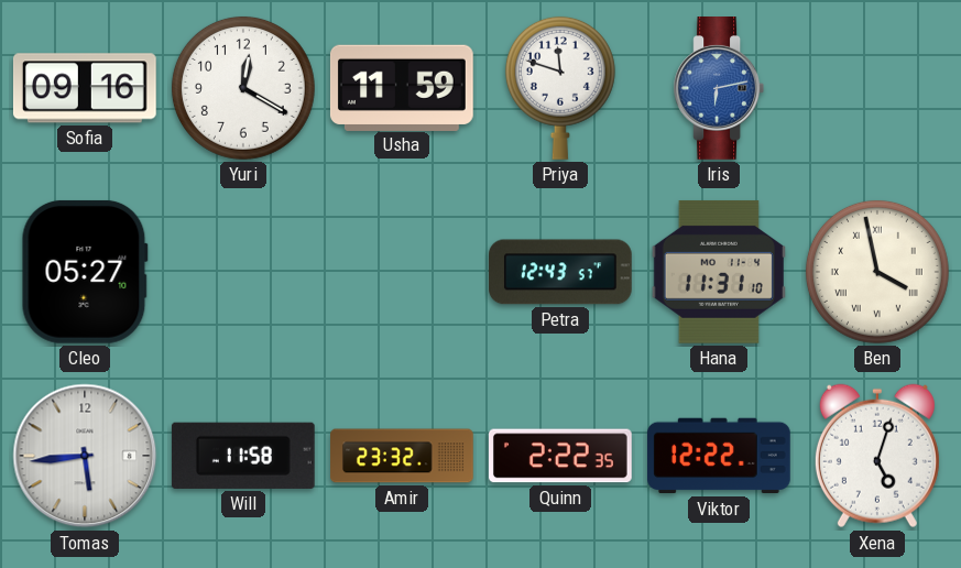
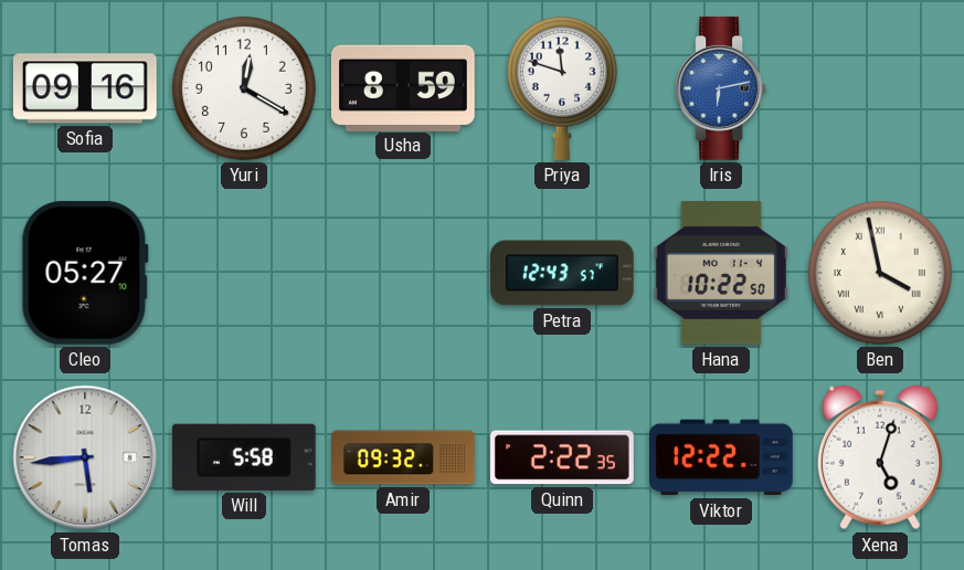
Usha: 11:59 -> 8:59 (403, 87)
Hana: 11:31 -> 10:22 (721, 273)
Will: 11:58 -> 5:58 (244, 457)
Amir: 23:32 -> 09:32 (403, 457)
